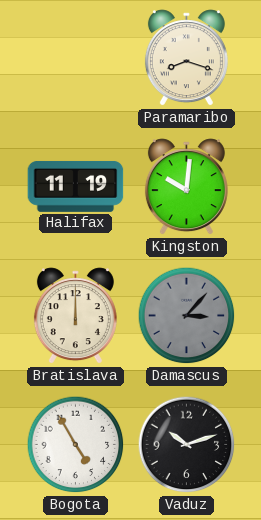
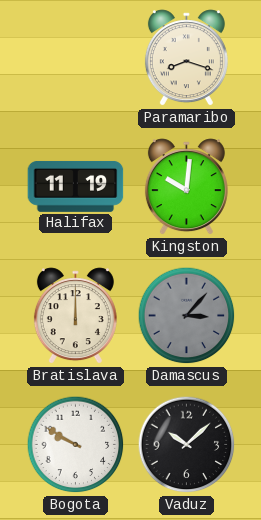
Bogota: 4:55 -> 9:50 (76, 445)
Vaduz: 10:12 -> 10:08 (187, 445)
